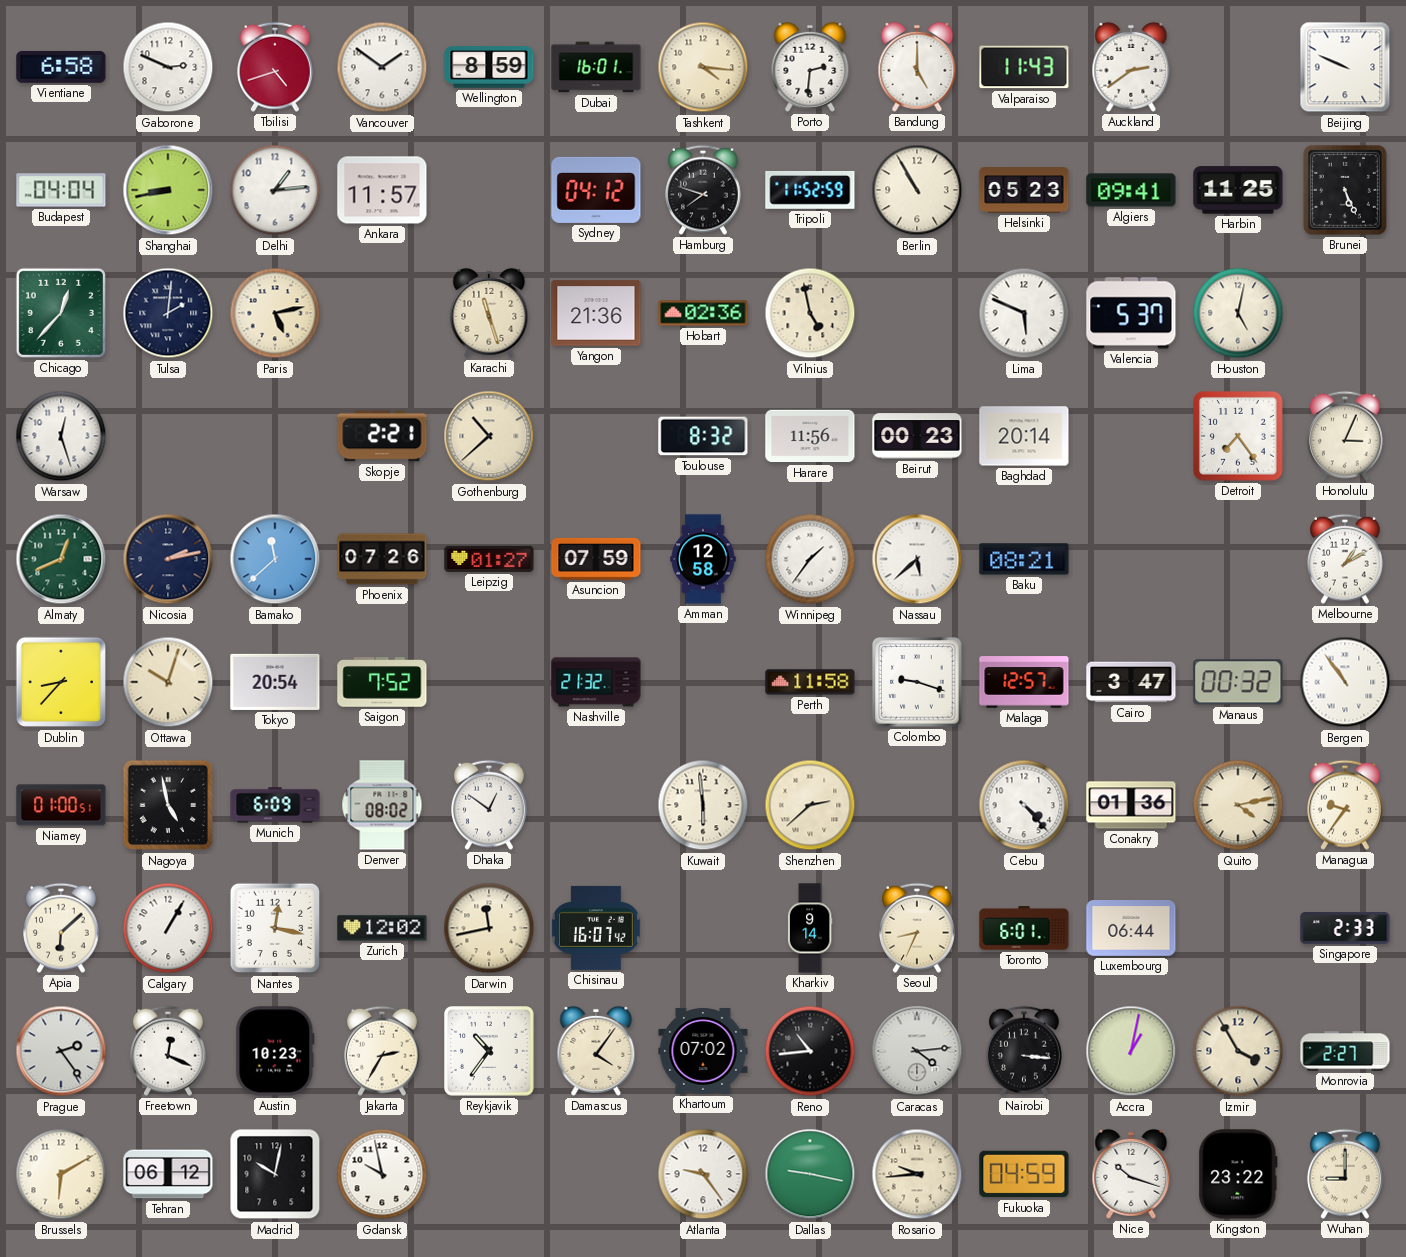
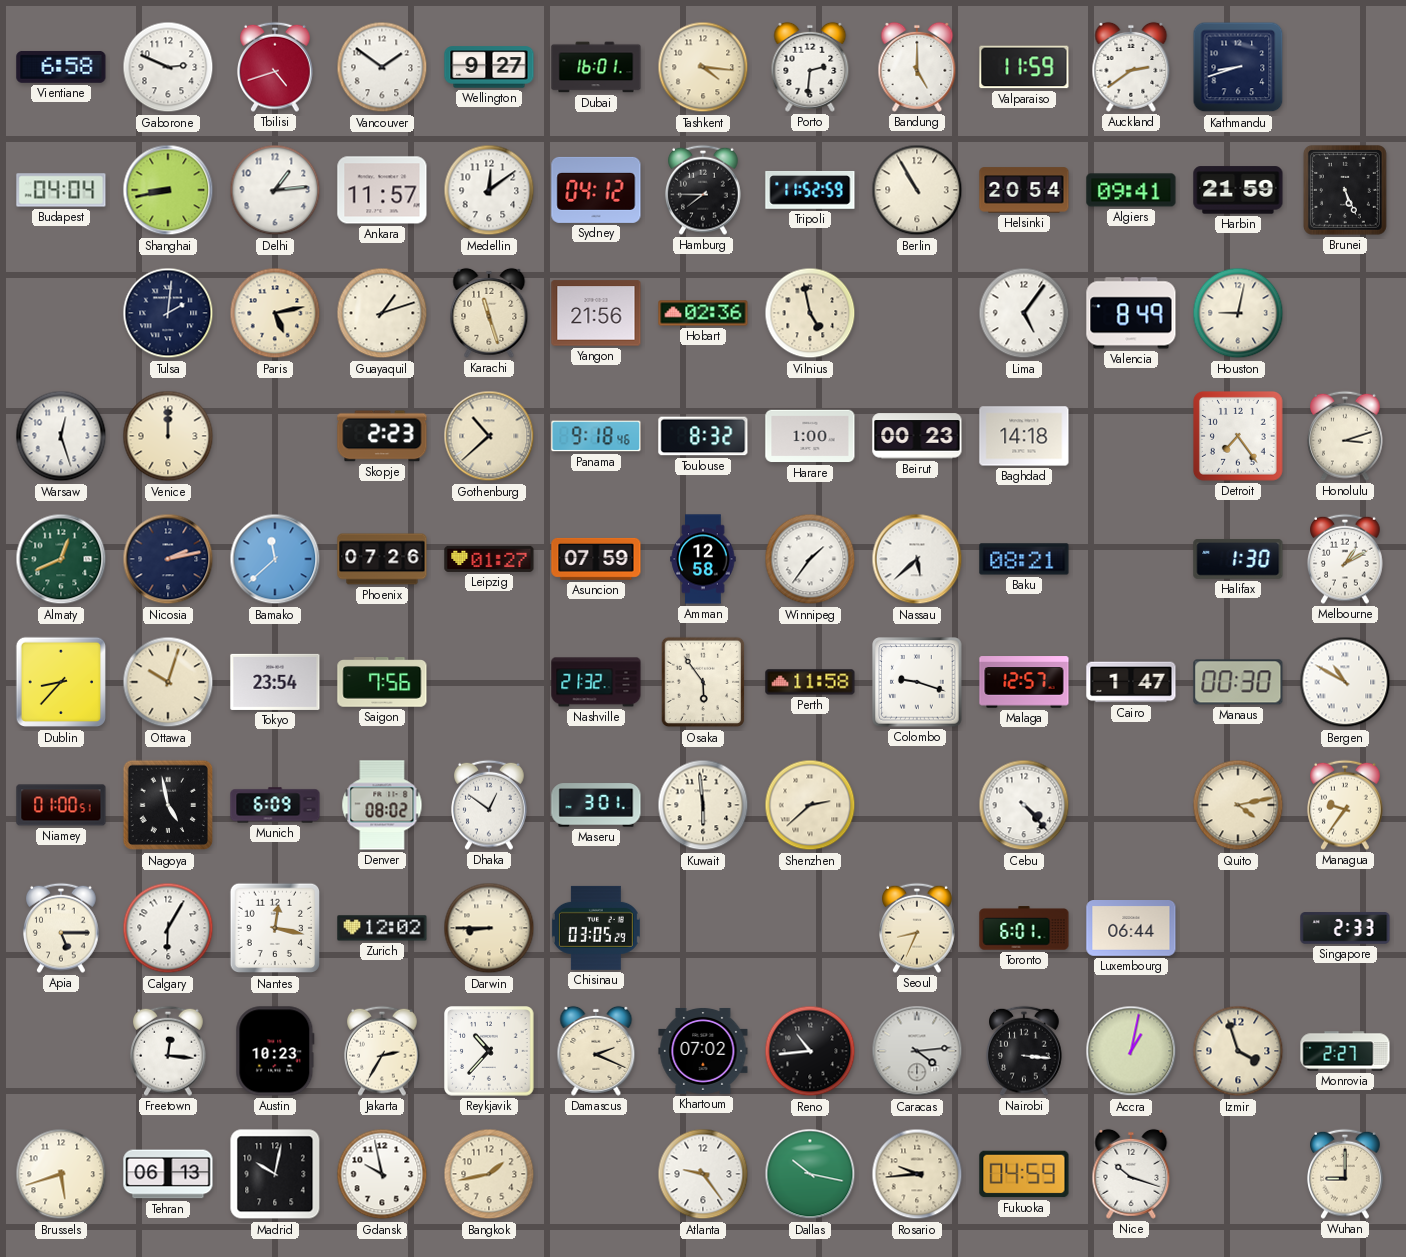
Wellington: 8:59 -> 9:27 (489, 67)
Valparaiso: 11:43 -> 11:59 (1024, 67)
Kathmandu: none -> 8:42 (1238, 67)
Beijing: 9:49 -> none (1345, 67)
Medellin: none -> 12:09 (489, 190)
Hamburg: 7:48 -> 7:45 (704, 190)
Helsinki: 05:23 -> 20:54 (1024, 190)
Harbin: 11:25 -> 21:59 (1238, 190)
Chicago: 12:37 -> none (61, 313)
Guayaquil: none -> 1:12 (382, 313)
Yangon: 21:36 -> 21:56 (596, 313)
Lima: 5:49 -> 5:06 (1024, 313)
Valencia: 5:37 -> 8:49 (1131, 313)
Houston: 5:02 -> 9:02 (1238, 313)
Venice: none -> 12:00 (168, 436)
Skopje: 2:21 -> 2:23 (382, 436)
Panama: none -> 9:18 (596, 436)
Harare: 11:56 -> 1:00 (810, 436)
Baghdad: 20:14 -> 14:18 (1024, 436)
Honolulu: 3:04 -> 3:12 (1346, 436)
Halifax: none -> 1:30 (1238, 560)
Tokyo: 20:54 -> 23:54 (275, 682)
Saigon: 7:52 -> 7:56 (382, 682)
Osaka: none -> 5:54 (703, 682)
Cairo: 3:47 -> 1:47 (1131, 682)
Manaus: 00:32 -> 00:30 (1238, 682)
Bergen: 10:54 -> 10:50 (1345, 682)
Maseru: none -> 3:01 (596, 805)
Conakry: 01:36 -> none (1131, 805)
Apia: 6:08 -> 5:15 (62, 928)
Calgary: 1:05 -> 6:05 (168, 928)
Darwin: 11:43 -> 8:45 (489, 928)
Chisinau: 16:07 -> 03:05 (596, 928)
Kharkiv: 9:14 -> none (810, 928)
Prague: 2:24 -> none (61, 1051)
Freetown: 12:19 -> 12:16 (169, 1051)
Reykjavik: 10:36 -> 10:37 (489, 1051)
Damascus: 4:06 -> 2:19 (596, 1051)
Izmir: 3:55 -> 3:57 (1238, 1051)
Brussels: 6:10 -> 5:42 (61, 1174)
Tehran: 06:12 -> 06:13 (168, 1174)
Bangkok: none -> 1:43 (489, 1174)
Dallas: 9:17 -> 10:17 (810, 1174)
Kingston: 23:22 -> none (1238, 1174)
